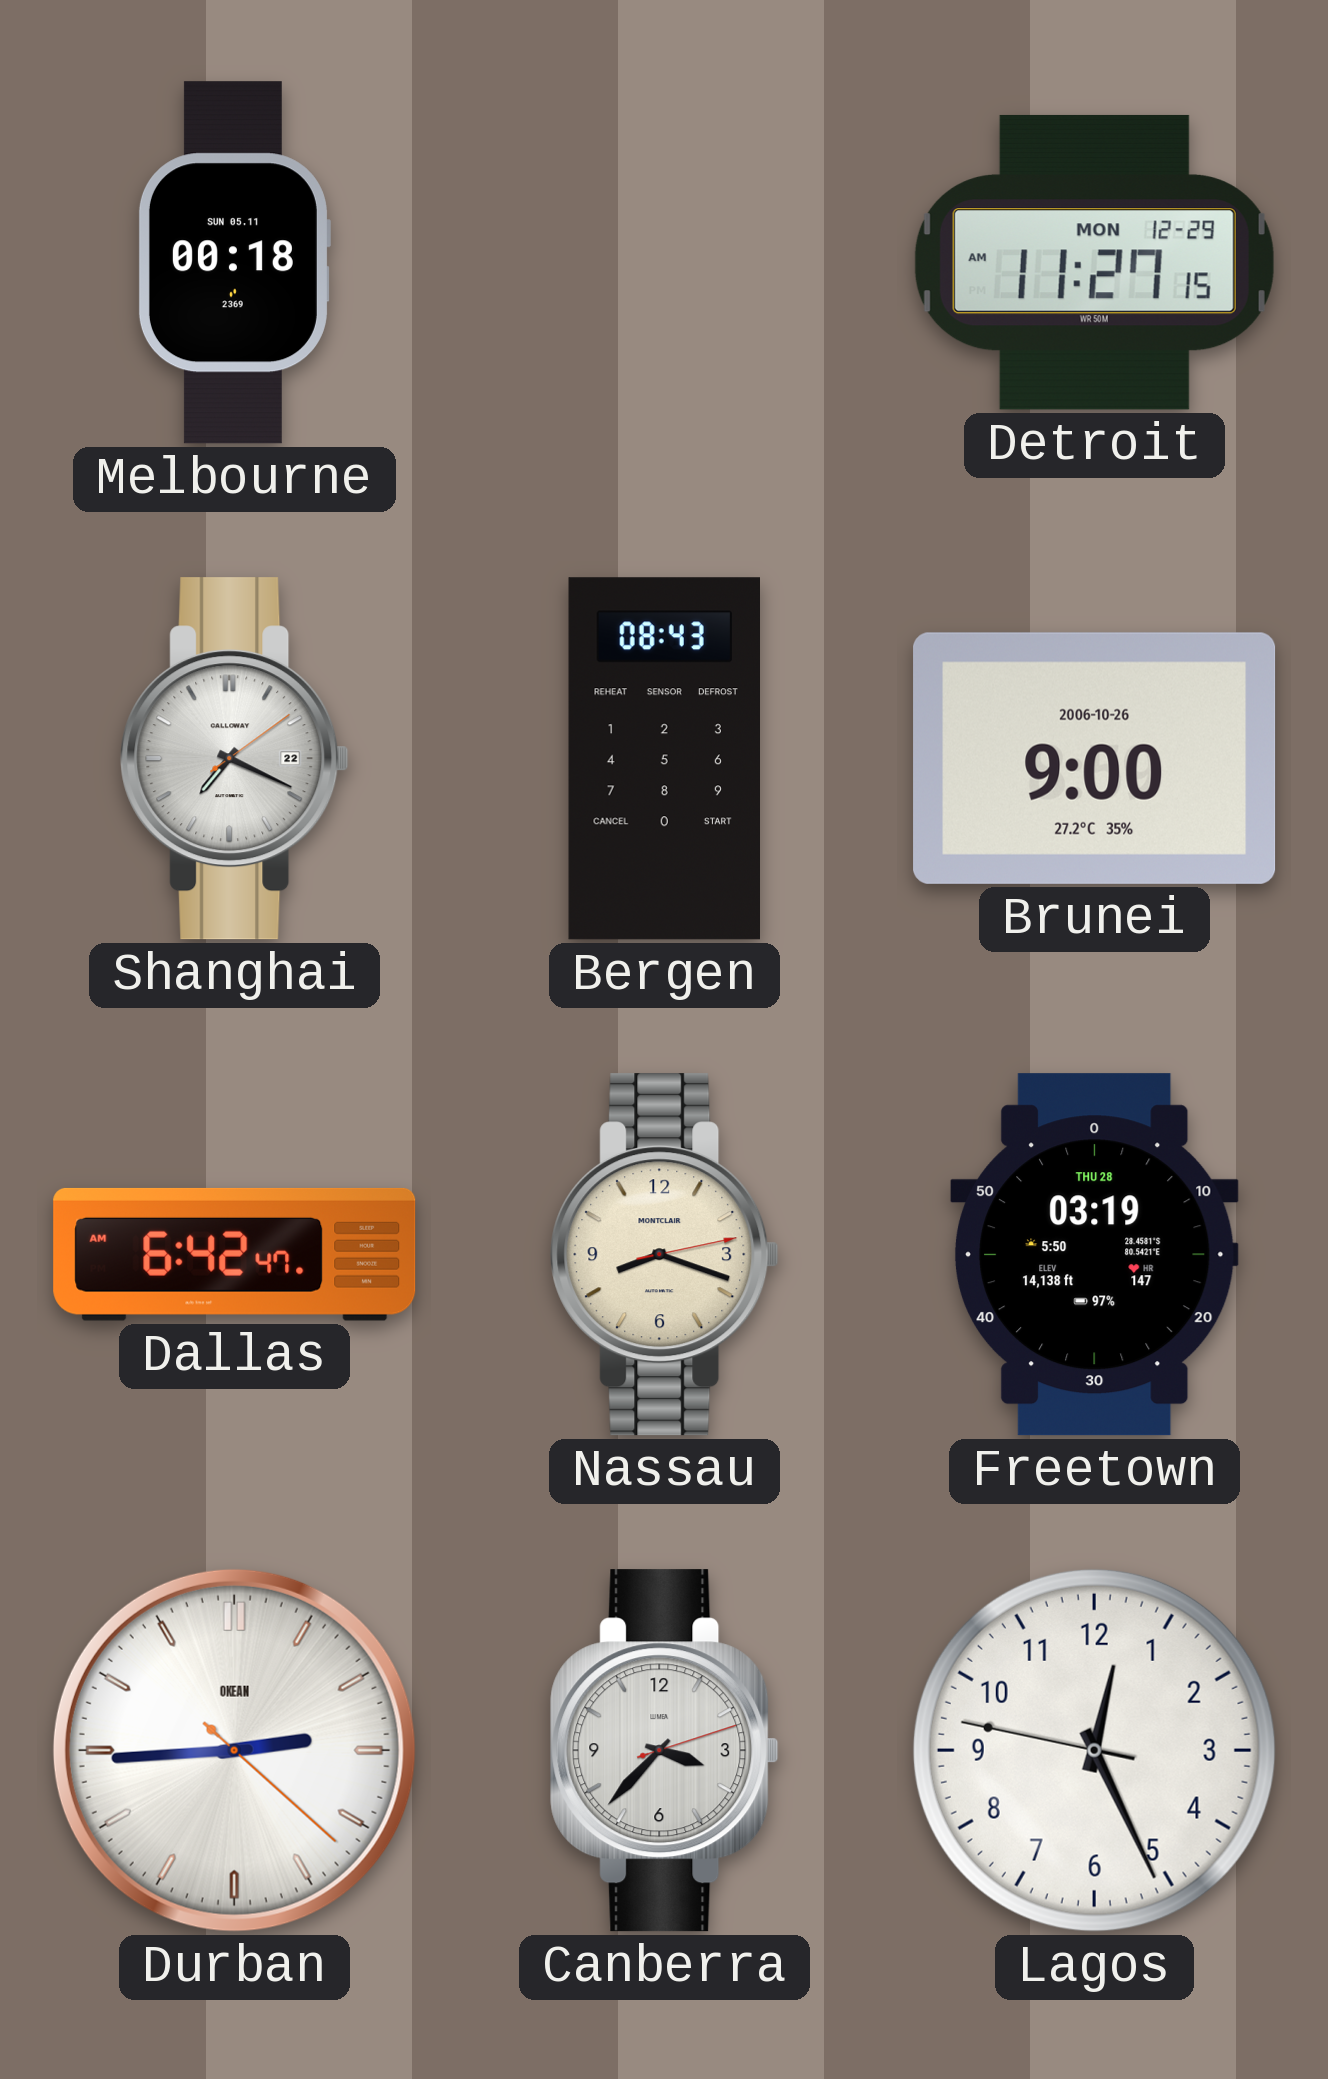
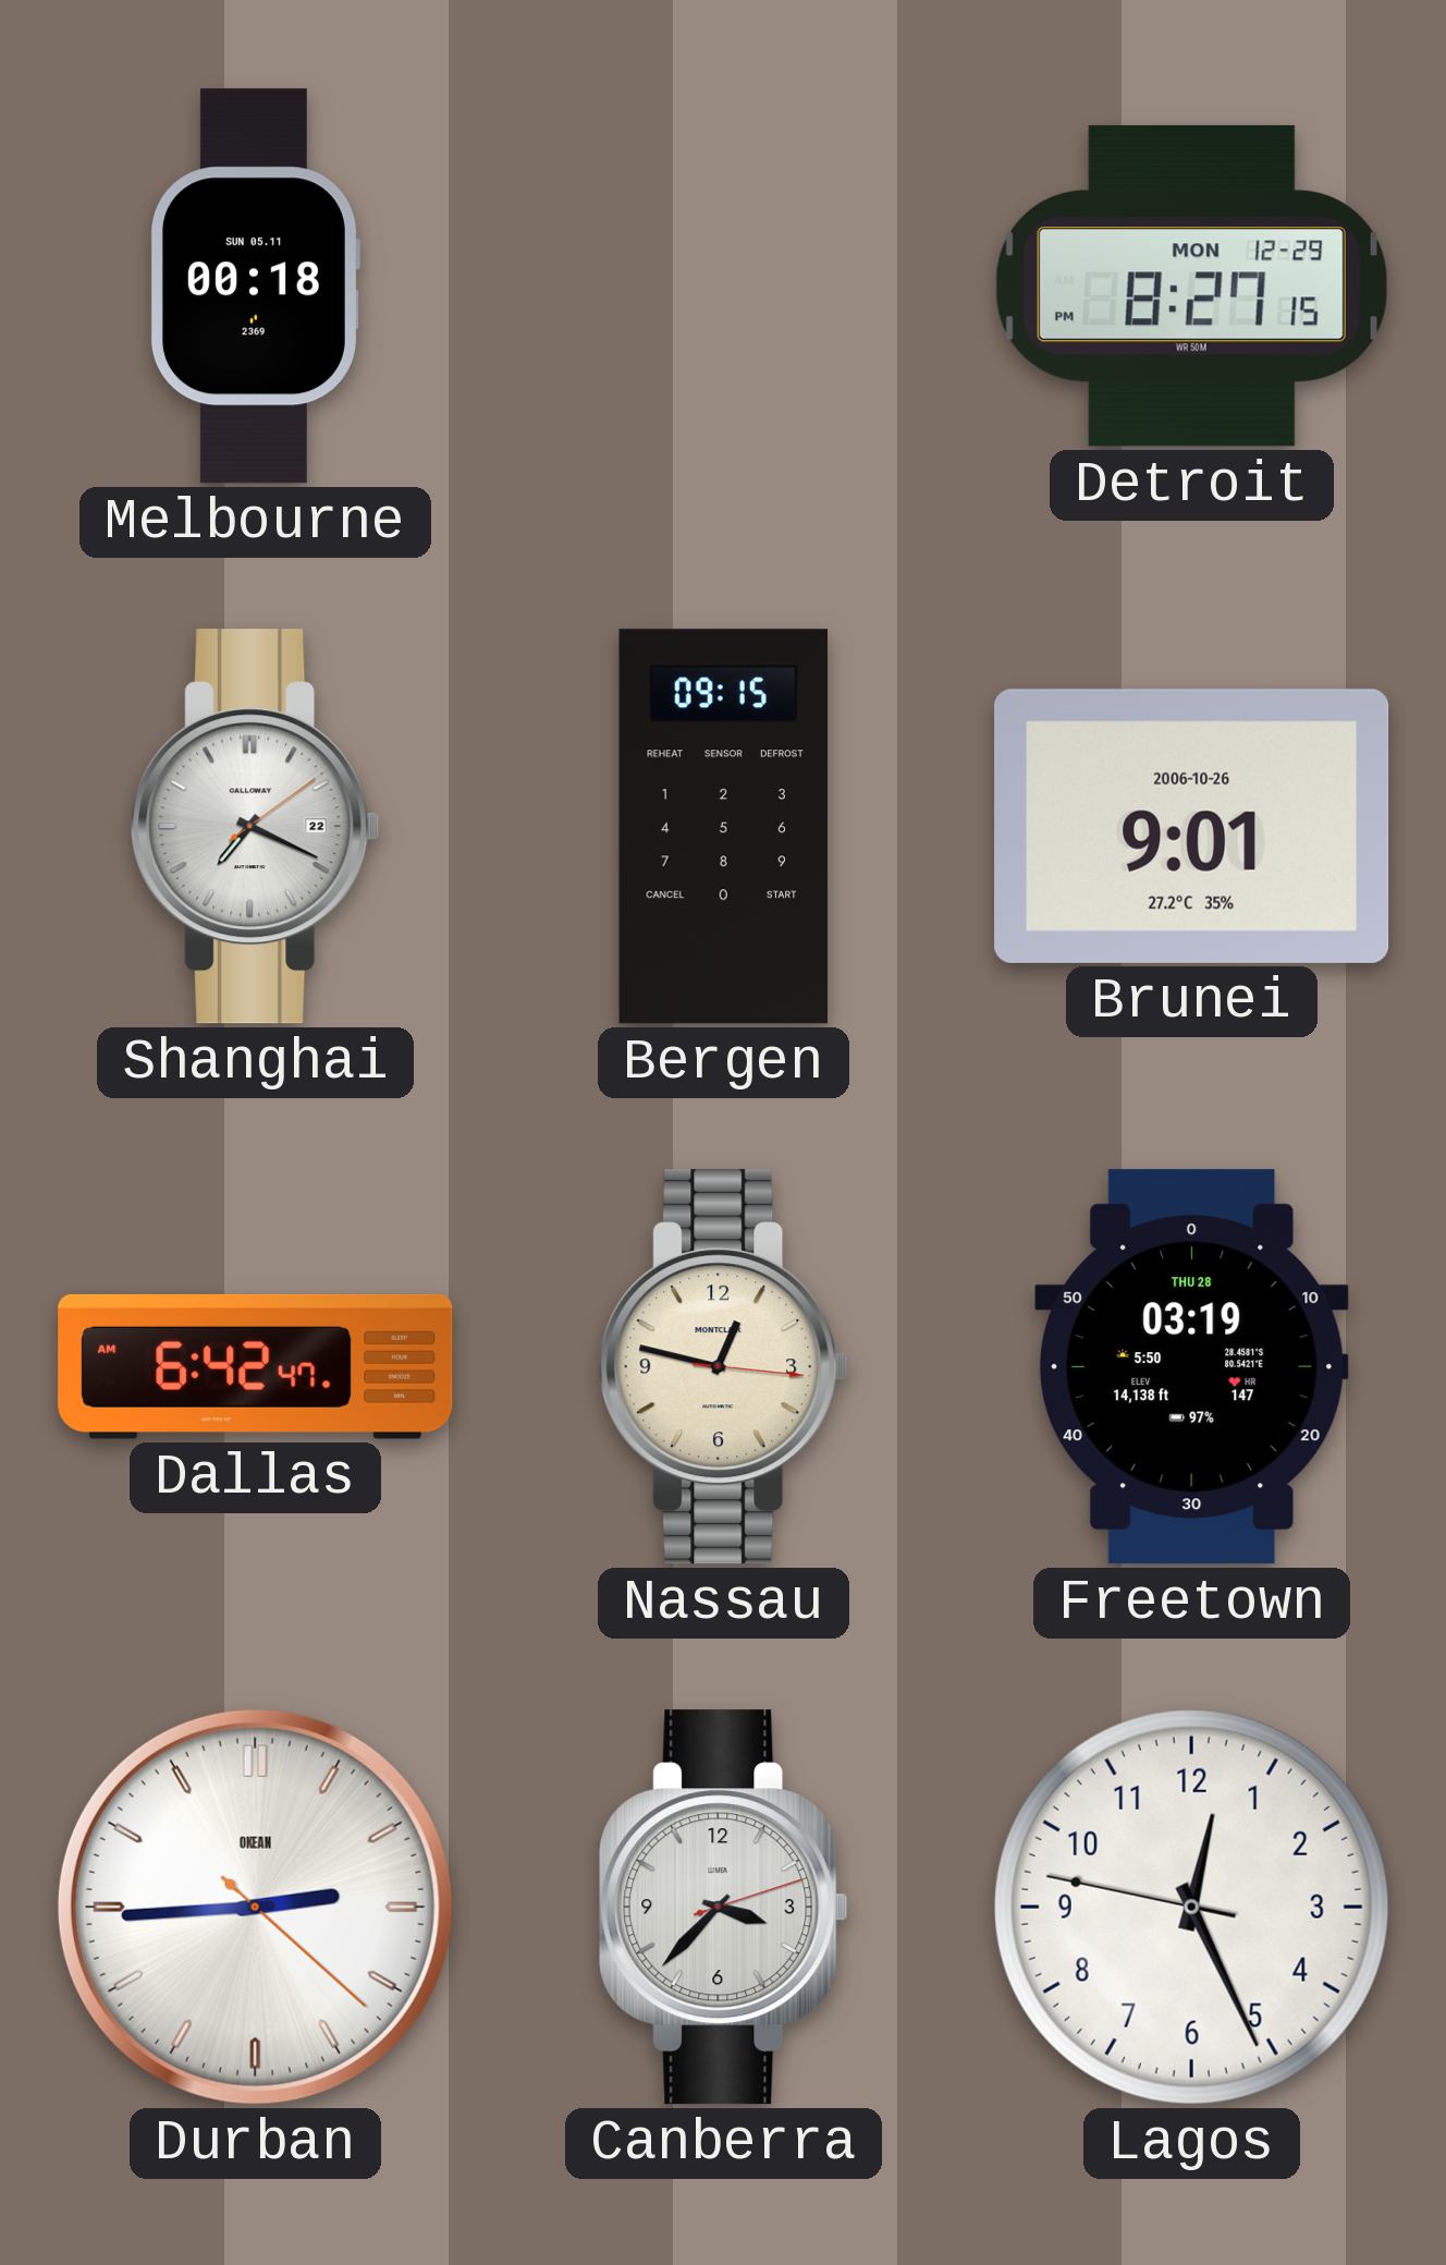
Detroit: 11:27 -> 8:27 (1191, 285)
Bergen: 08:43 -> 09:15 (723, 827)
Brunei: 9:00 -> 9:01 (1192, 826)
Nassau: 8:18 -> 12:47 (724, 1367)
